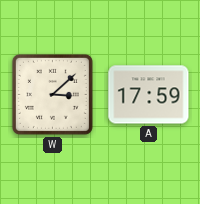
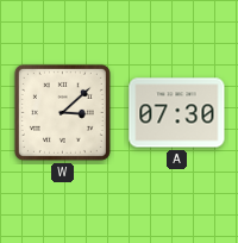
A: 17:59 -> 07:30 (177, 113)
